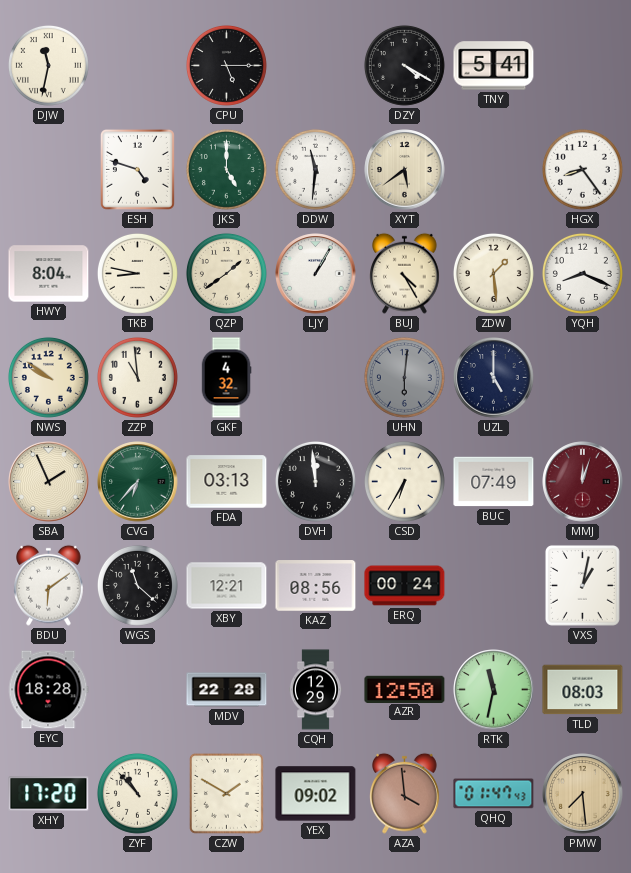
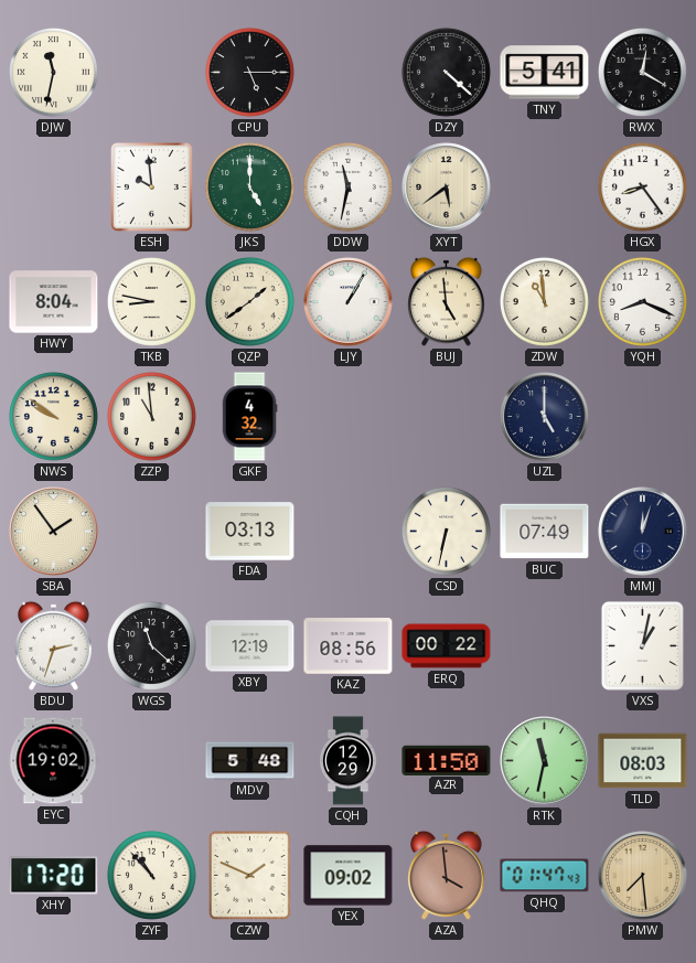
DZY: 4:20 -> 4:22 (446, 72)
RWX: none -> 12:20 (642, 72)
ESH: 4:48 -> 9:59 (151, 186)
DDW: 11:31 -> 11:32 (347, 186)
BUJ: 4:25 -> 4:59 (447, 301)
ZDW: 1:29 -> 10:59 (544, 301)
UHN: 6:01 -> none (404, 377)
SBA: 1:56 -> 1:54 (54, 532)
CVG: 6:37 -> none (138, 482)
DVH: 11:59 -> none (315, 481)
CSD: 6:35 -> 6:32 (446, 531)
MMJ dial: burgundy -> navy (643, 532)
BDU: 6:09 -> 2:33 (54, 645)
XBY: 12:21 -> 12:19 (250, 646)
ERQ: 00:24 -> 00:22 (447, 646)
EYC: 18:28 -> 19:02 (53, 761)
MDV: 22:28 -> 5:48 (250, 761)
AZR: 12:50 -> 11:50 (447, 760)
CZW: 1:50 -> 1:49 (249, 875)
